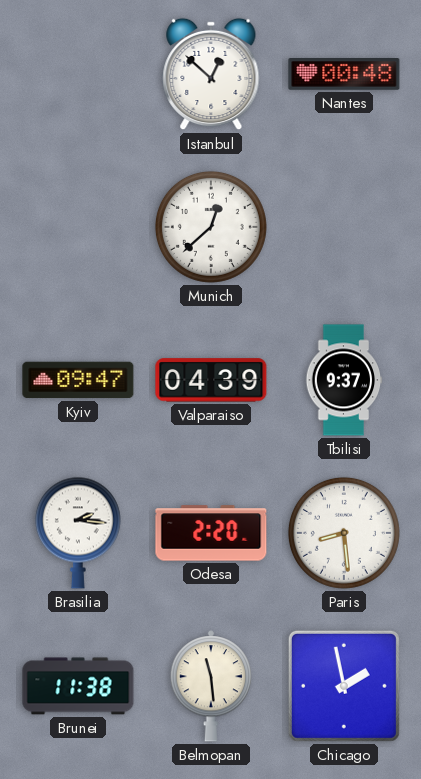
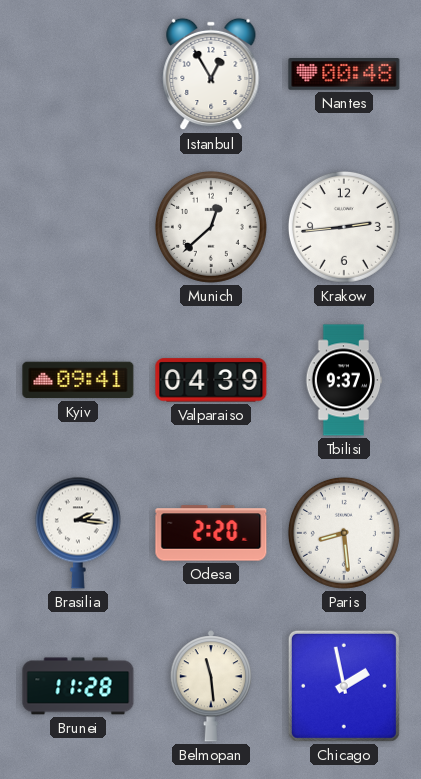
Istanbul: 12:52 -> 12:55 (211, 74)
Krakow: none -> 2:44 (344, 227)
Kyiv: 09:47 -> 09:41 (78, 380)
Brunei: 11:38 -> 11:28 (78, 686)
